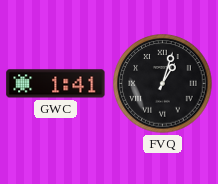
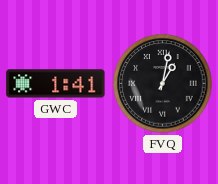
FVQ: 1:03 -> 1:02 (163, 84)
